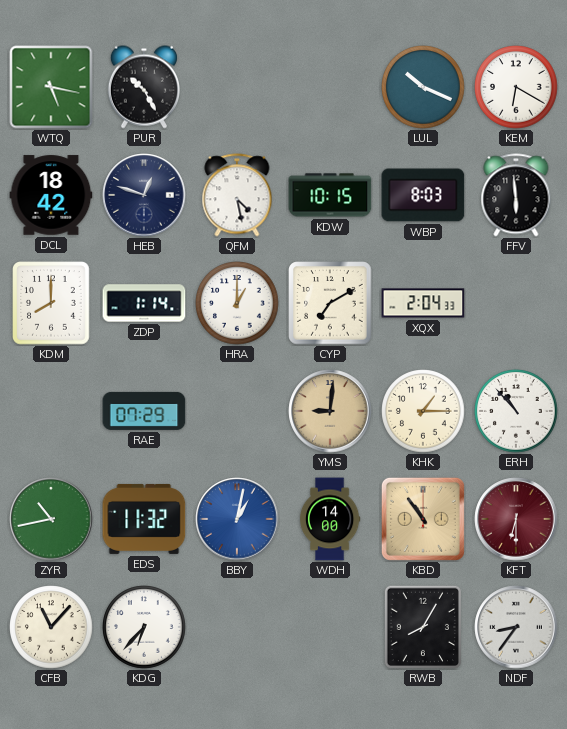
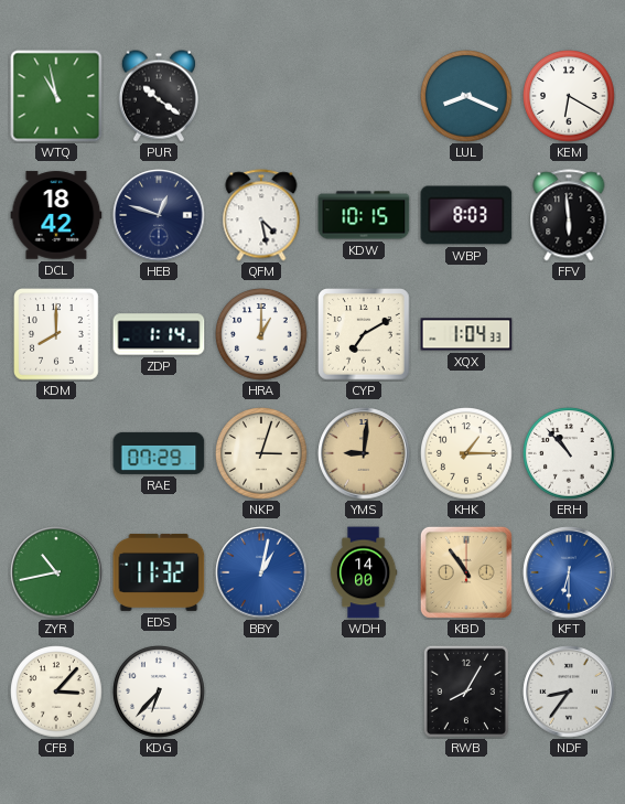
WTQ: 5:17 -> 10:58 (56, 96)
PUR: 10:25 -> 10:21 (159, 96)
LUL: 10:19 -> 8:19 (466, 96)
XQX: 2:04 -> 1:04 (466, 334)
NKP: none -> 3:03 (261, 453)
KFT dial: burgundy -> blue (569, 572)
CFB: 11:07 -> 3:07 (56, 692)
